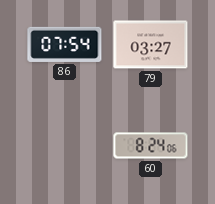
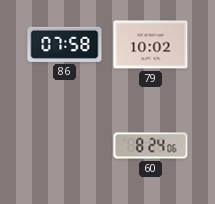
86: 07:54 -> 07:58 (65, 44)
79: 03:27 -> 10:02 (151, 45)
